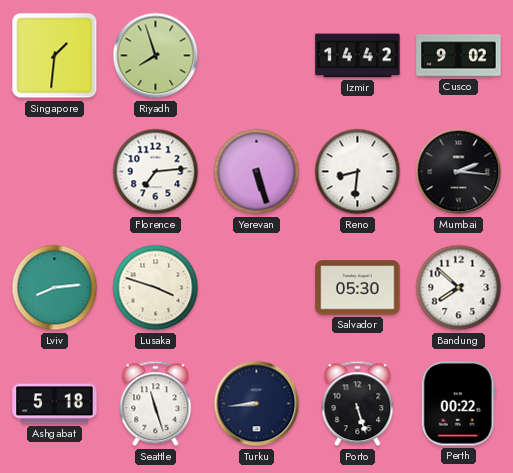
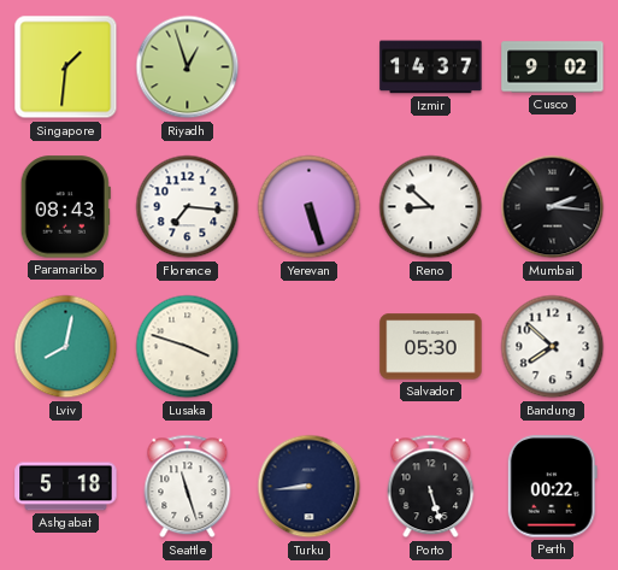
Riyadh: 7:57 -> 12:57 (188, 67)
Izmir: 14:42 -> 14:37 (431, 67)
Paramaribo: none -> 08:43 (65, 207)
Florence: 7:14 -> 7:16 (188, 207)
Reno: 8:31 -> 8:52 (431, 207)
Lviv: 8:14 -> 8:02 (66, 347)
